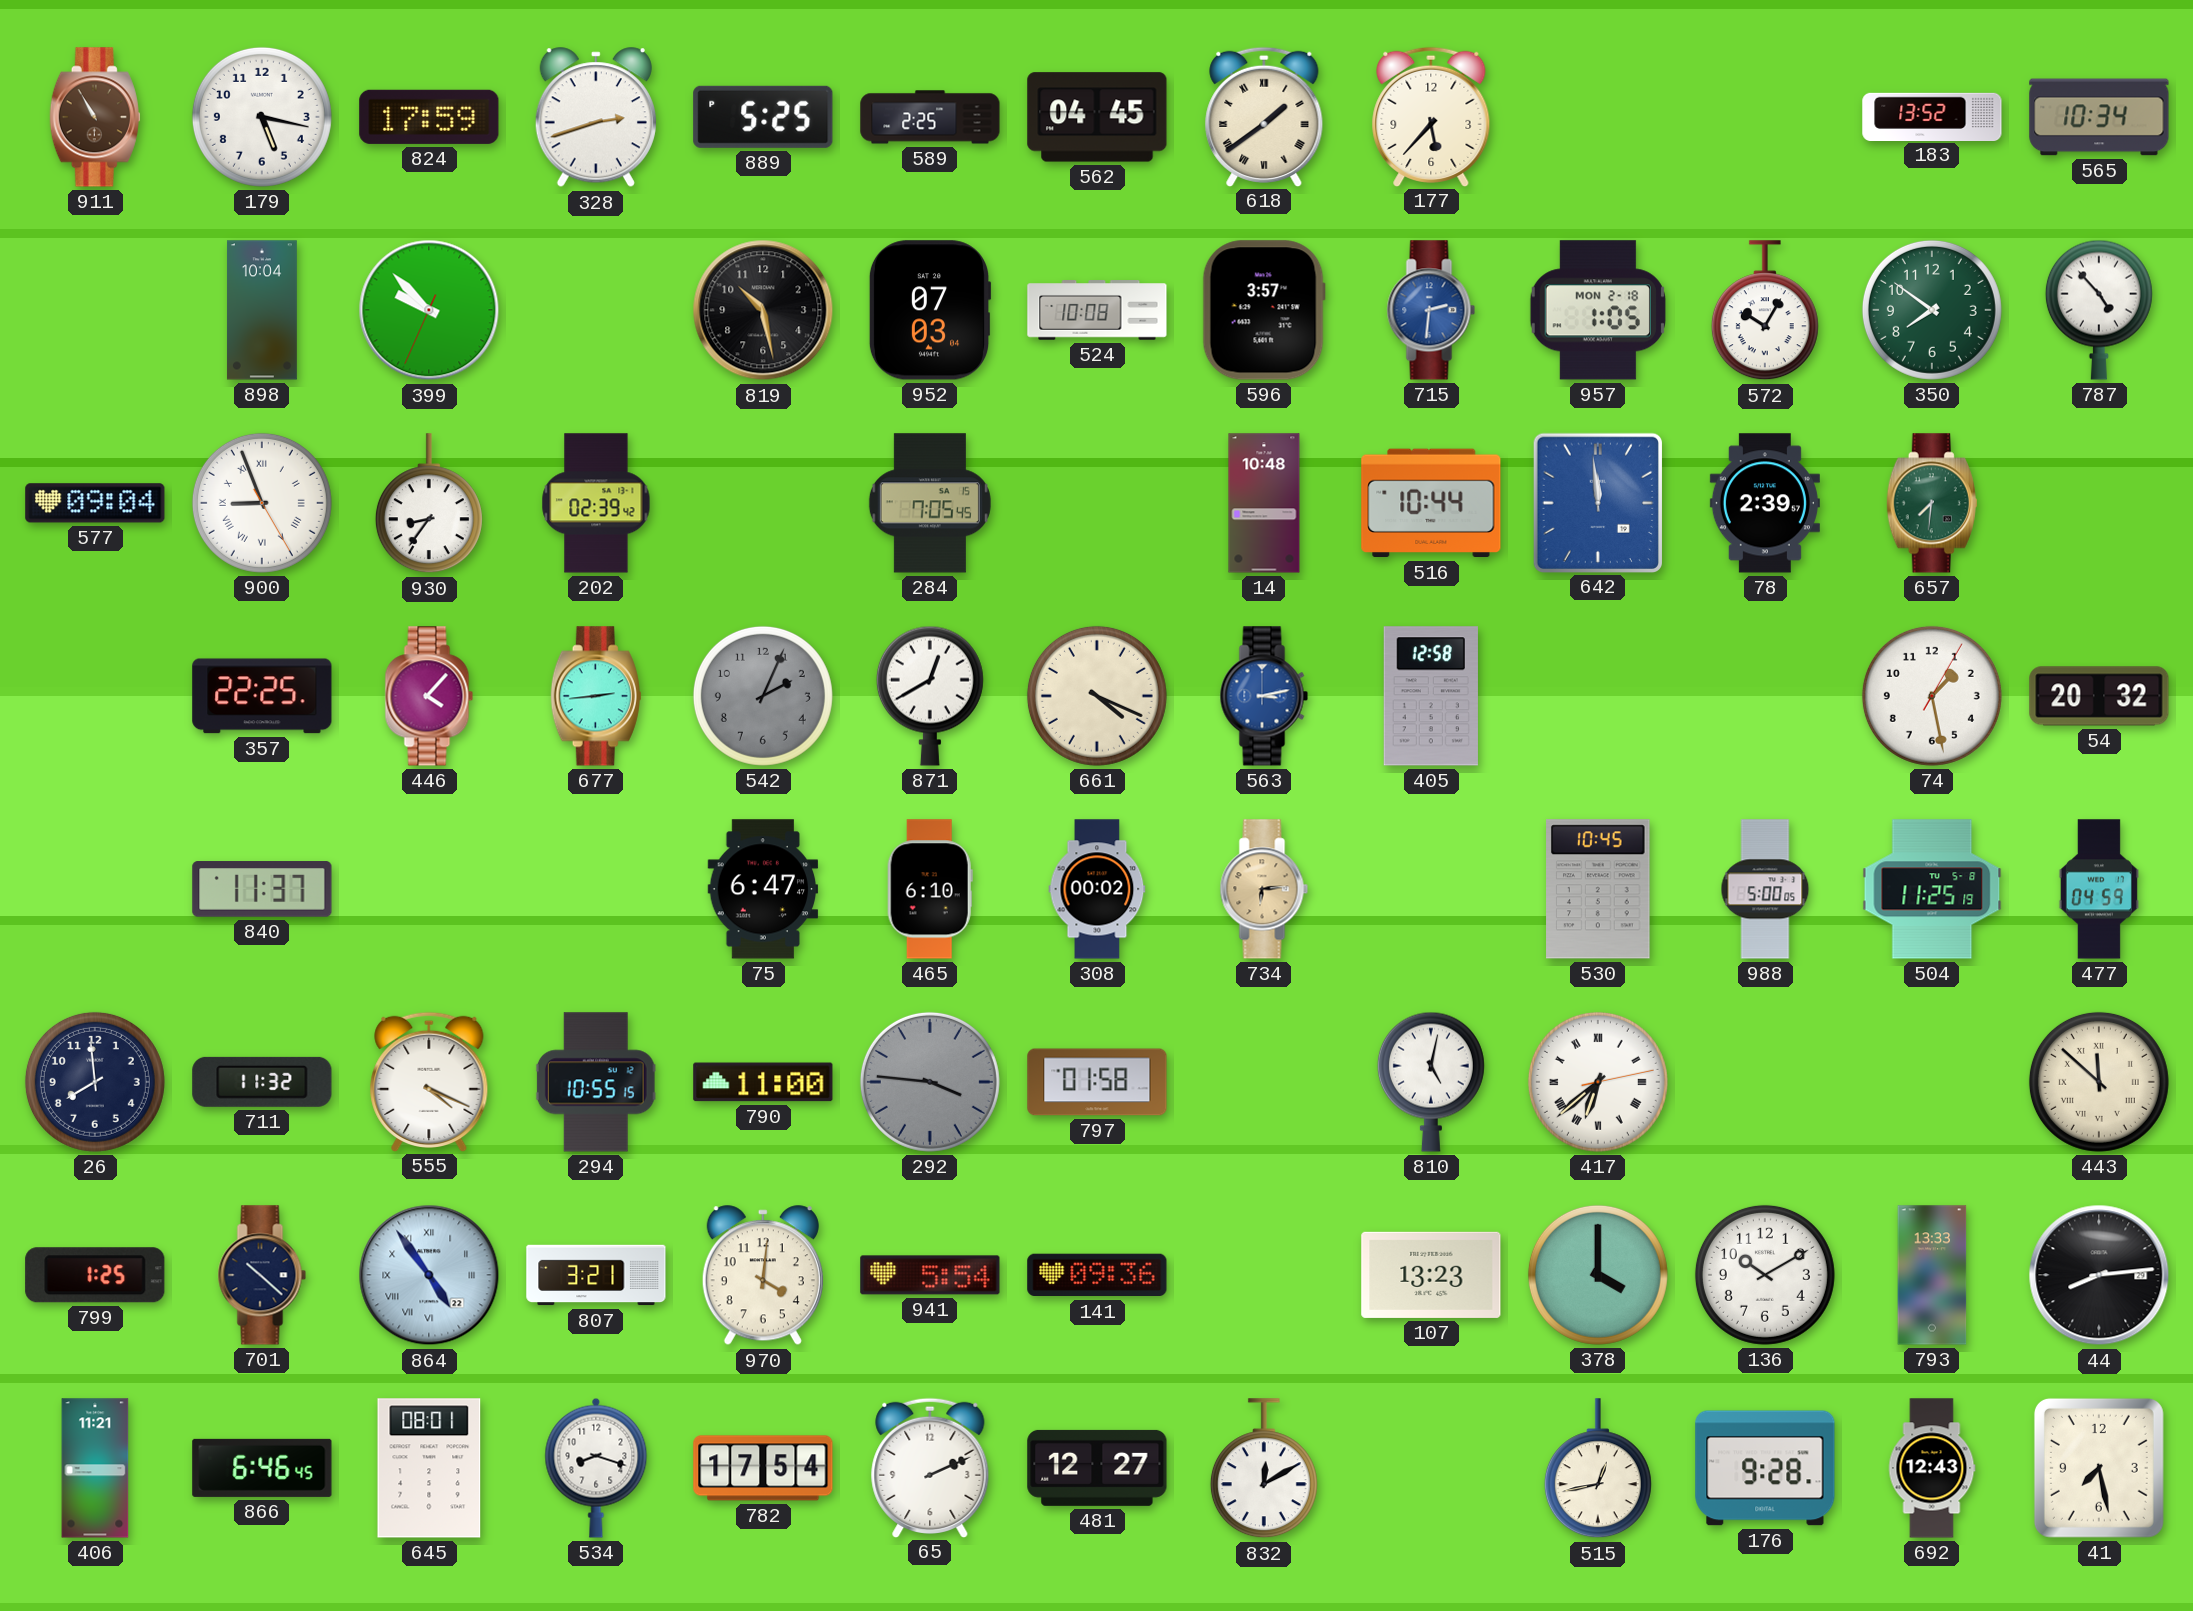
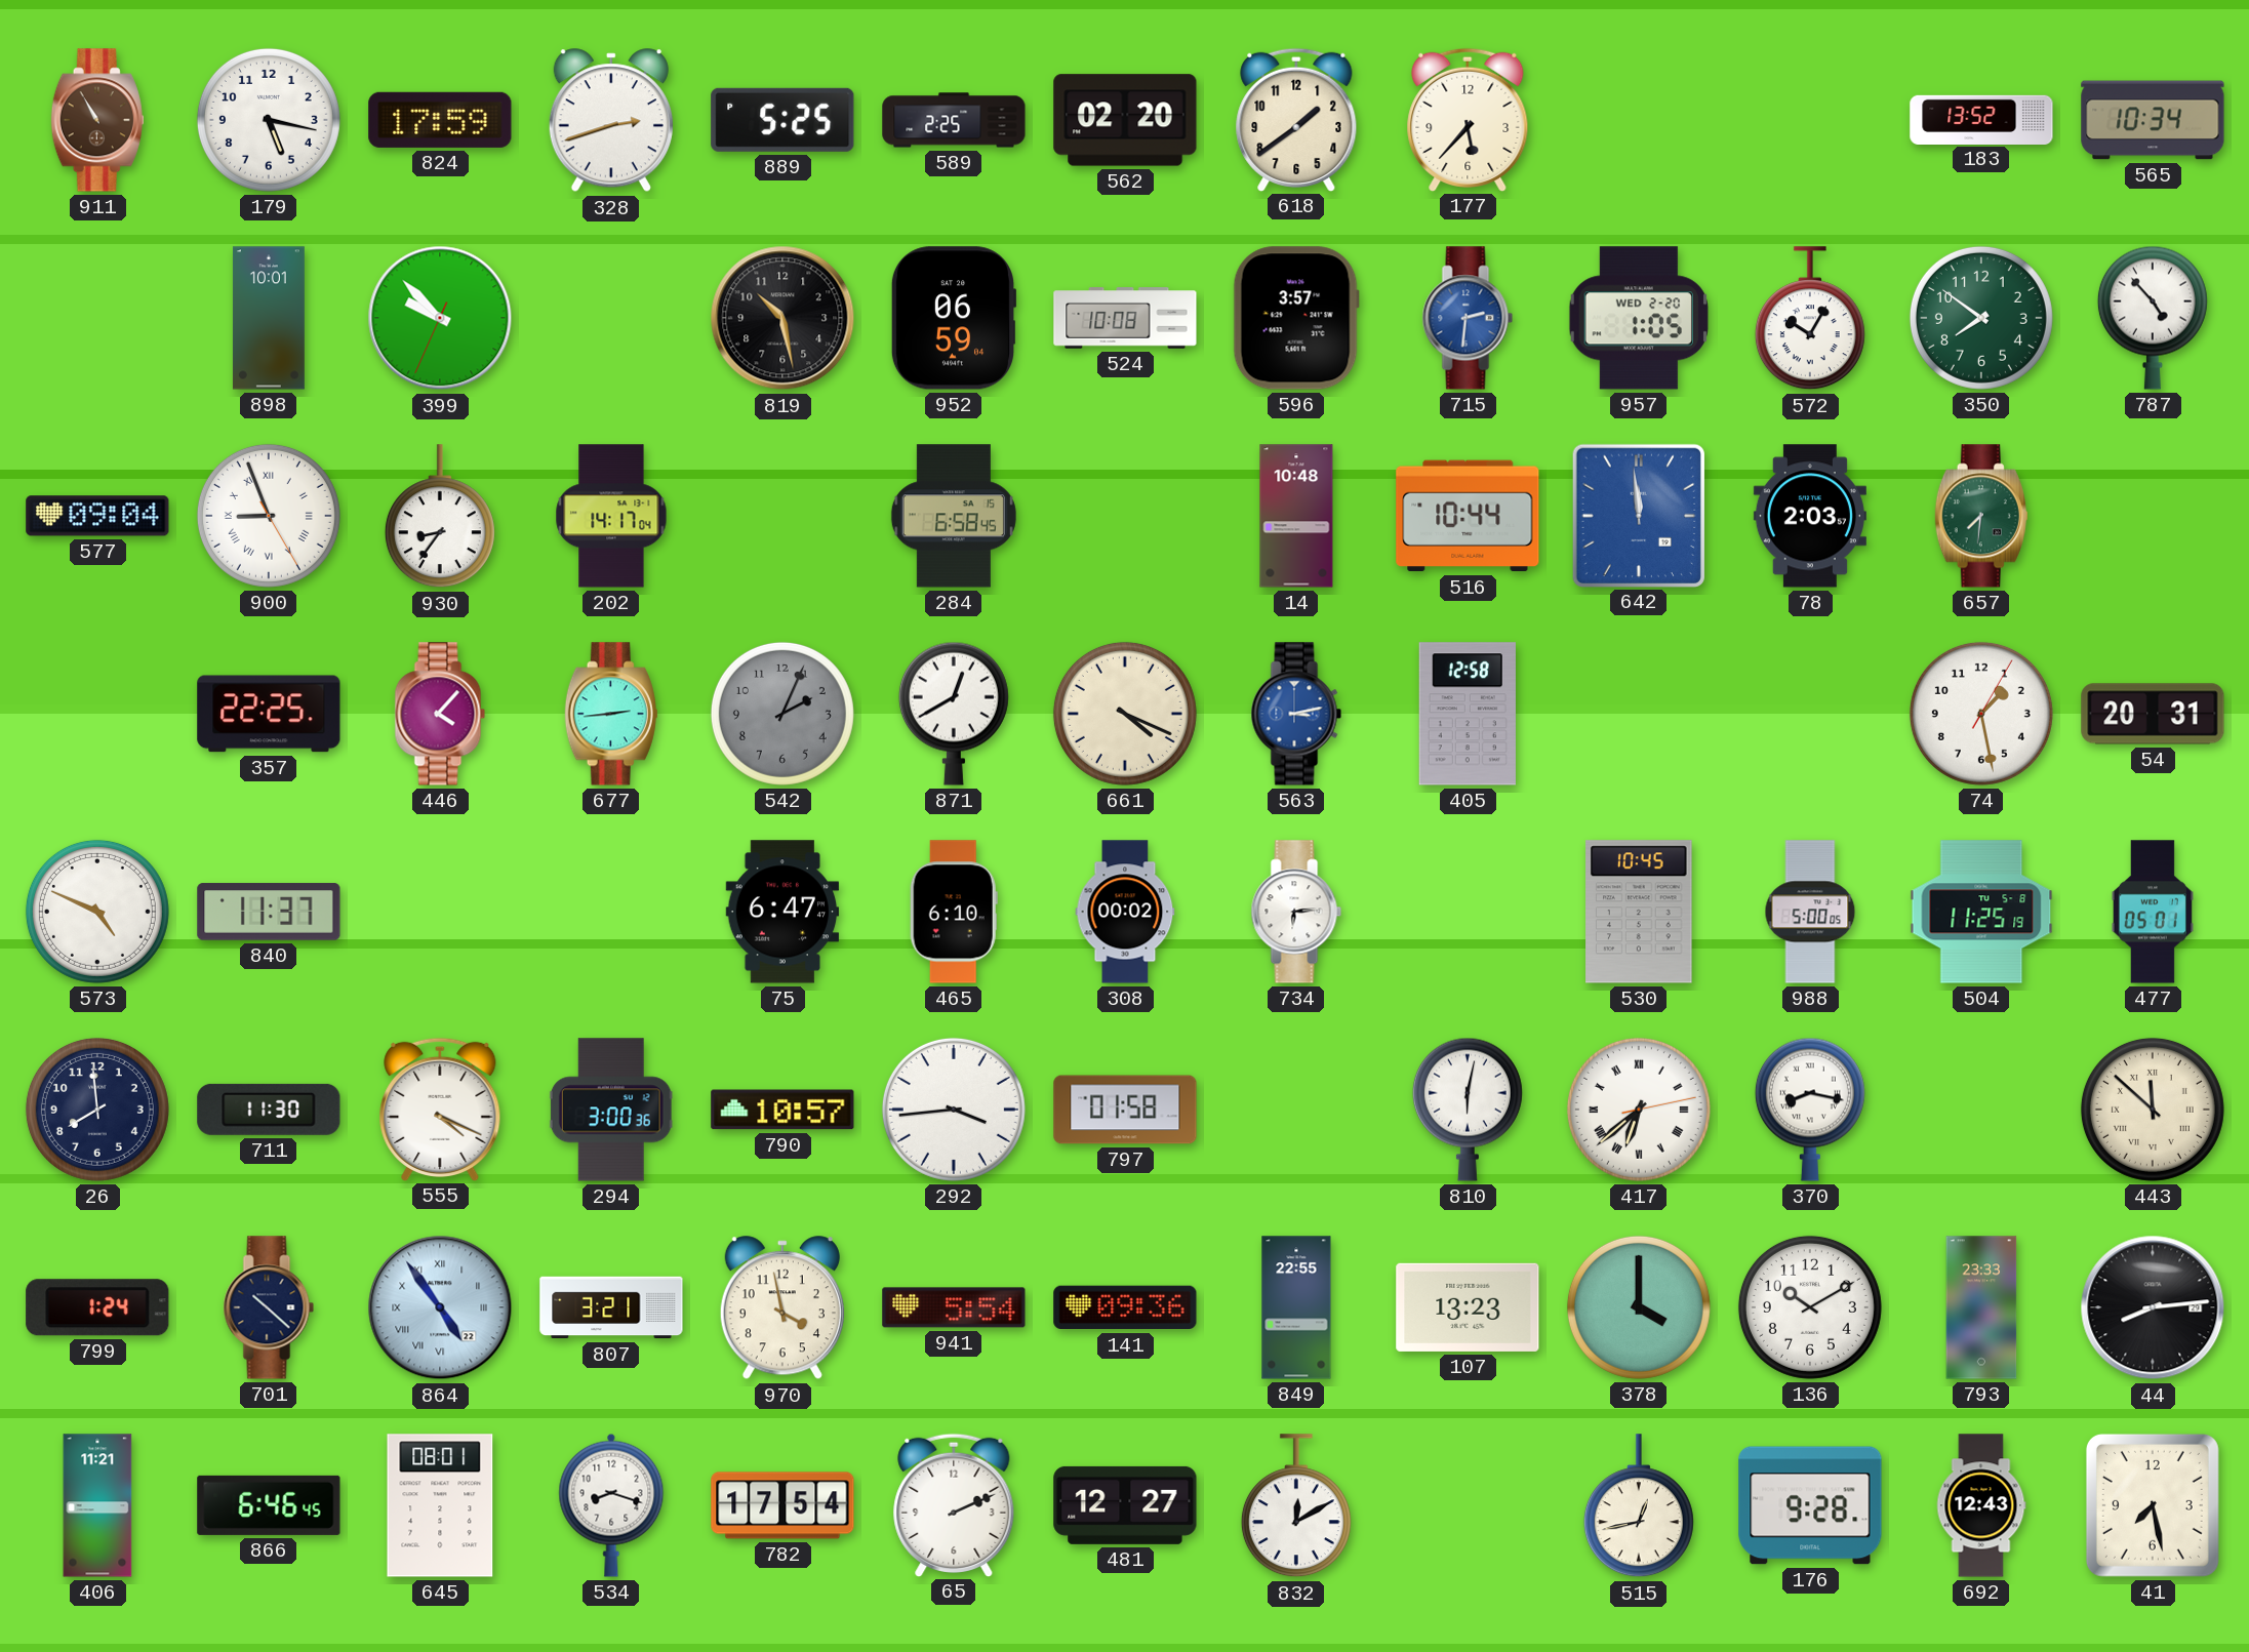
562: 04:45 -> 02:20 (1125, 120)
618 numerals: Roman -> Arabic (1296, 119)
898: 10:04 -> 10:01 (269, 318)
952: 07:03 -> 06:59 (954, 318)
957 date: MON 2-18 -> WED 2-20 (1639, 318)
202: 02:39 -> 14:17 (611, 516)
284: 7:05 -> 6:58 (954, 516)
78: 2:39 -> 2:03 (1810, 516)
54: 20:32 -> 20:31 (2153, 714)
573: none -> 4:49 (97, 912)
734 dial: champagne -> white (1296, 912)
477: 04:59 -> 05:01 (2153, 912)
711: 11:32 -> 11:30 (269, 1110)
294: 10:55 -> 3:00 (611, 1110)
790: 11:00 -> 10:57 (782, 1110)
292: 3:46 -> 3:44 (954, 1110)
292 dial: grey -> white (954, 1110)
810: 5:02 -> 6:02 (1468, 1110)
370: none -> 8:17 (1810, 1110)
799: 1:25 -> 1:24 (97, 1307)
970: 4:01 -> 3:58 (782, 1308)
849: none -> 22:55 (1296, 1307)
793: 13:33 -> 23:33 (1981, 1307)
